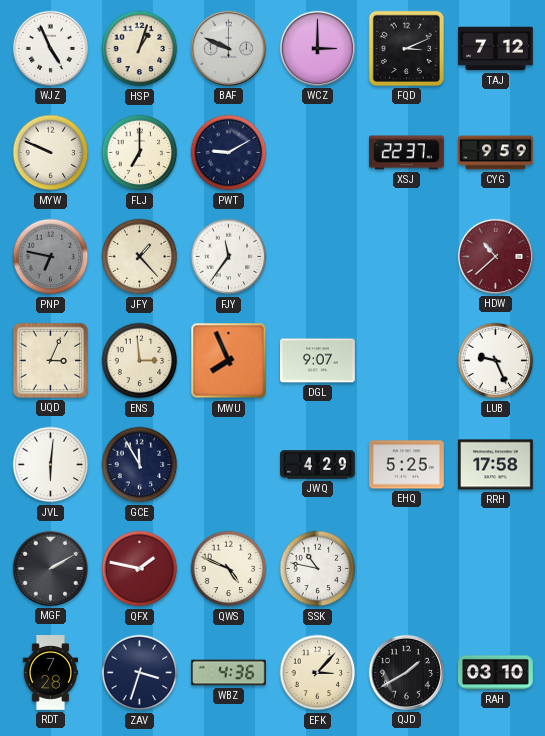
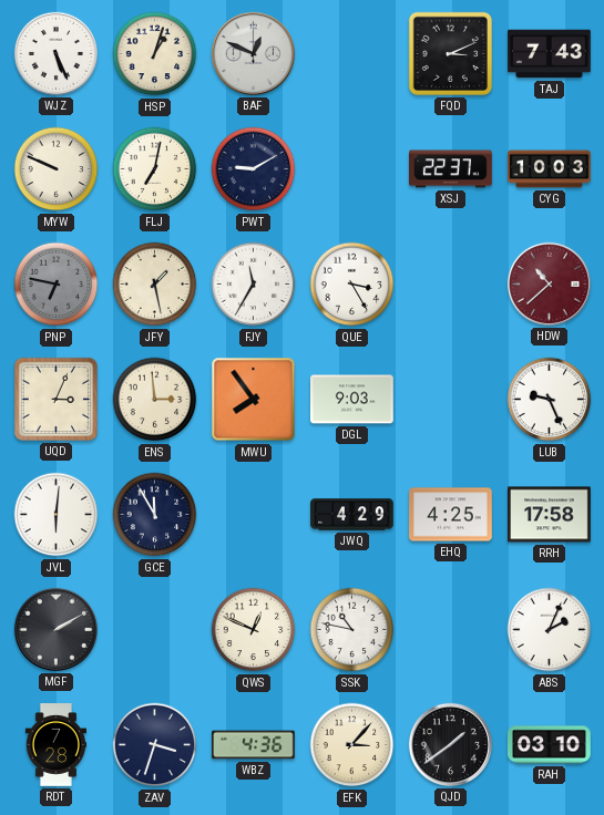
WJZ: 4:56 -> 5:26 (55, 53)
BAF: 9:49 -> 12:49 (253, 53)
WCZ: 3:00 -> none (317, 48)
TAJ: 7:12 -> 7:43 (550, 54)
FLJ: 7:00 -> 7:02 (155, 169)
CYG: 9:59 -> 10:03 (550, 169)
JFY: 1:23 -> 1:28 (155, 285)
FJY: 11:36 -> 11:35 (254, 285)
QUE: none -> 3:25 (352, 285)
MWU: 7:56 -> 7:54 (254, 400)
DGL: 9:07 -> 9:03 (352, 400)
EHQ: 5:25 -> 4:25 (451, 515)
QFX: 1:47 -> none (140, 569)
QWS: 4:49 -> 12:49 (254, 630)
ABS: none -> 2:04 (550, 630)
QJD: 1:40 -> 1:39 (450, 744)
